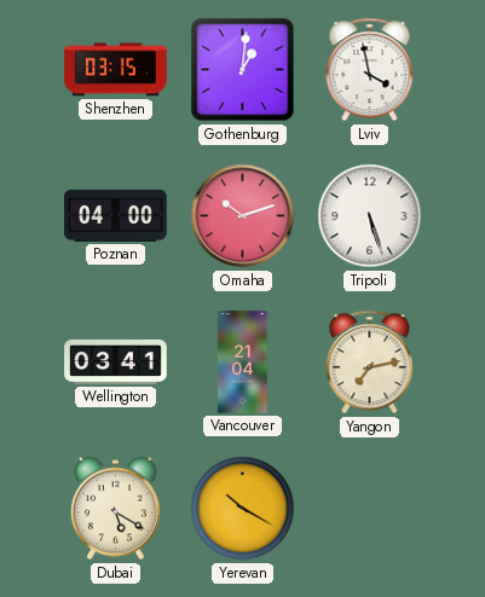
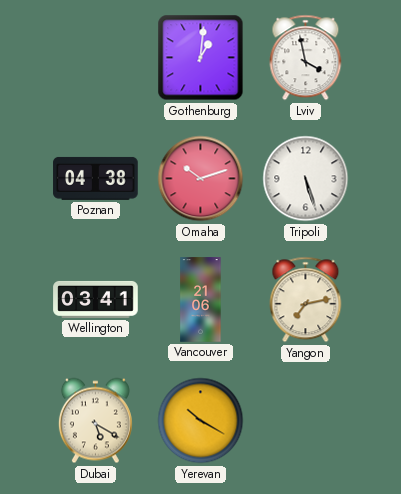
Shenzhen: 03:15 -> none (116, 70)
Poznan: 04:00 -> 04:38 (96, 178)
Vancouver: 21:04 -> 21:06 (201, 300)
